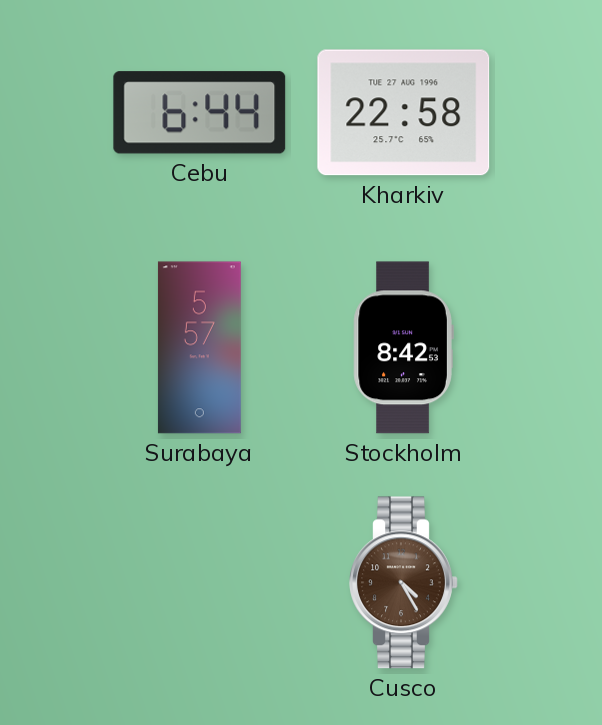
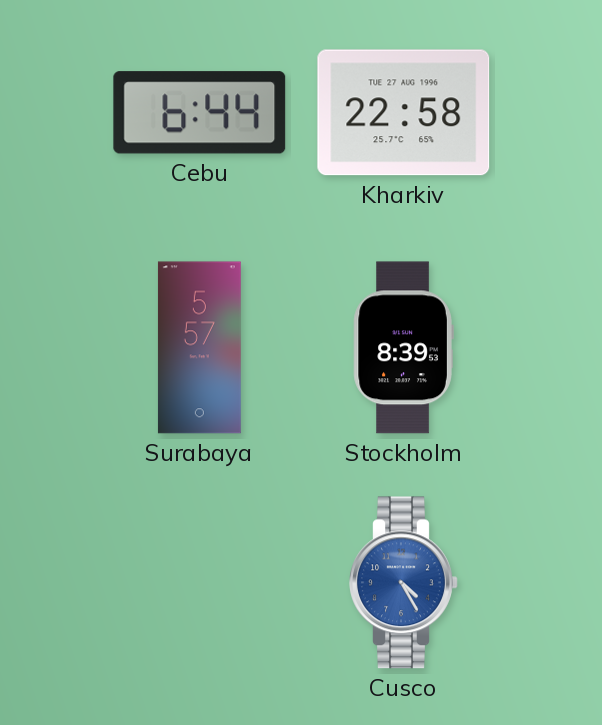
Stockholm: 8:42 -> 8:39 (403, 348)
Cusco dial: brown -> blue (404, 583)
